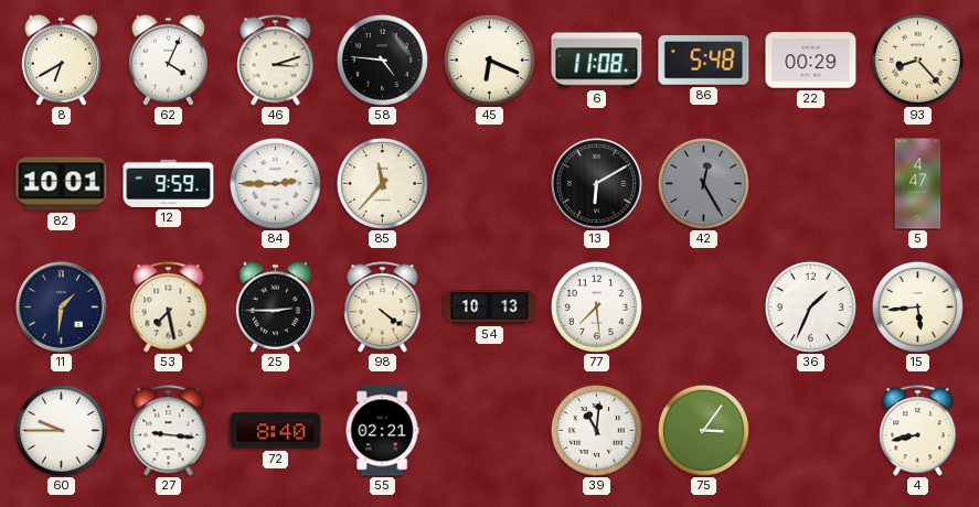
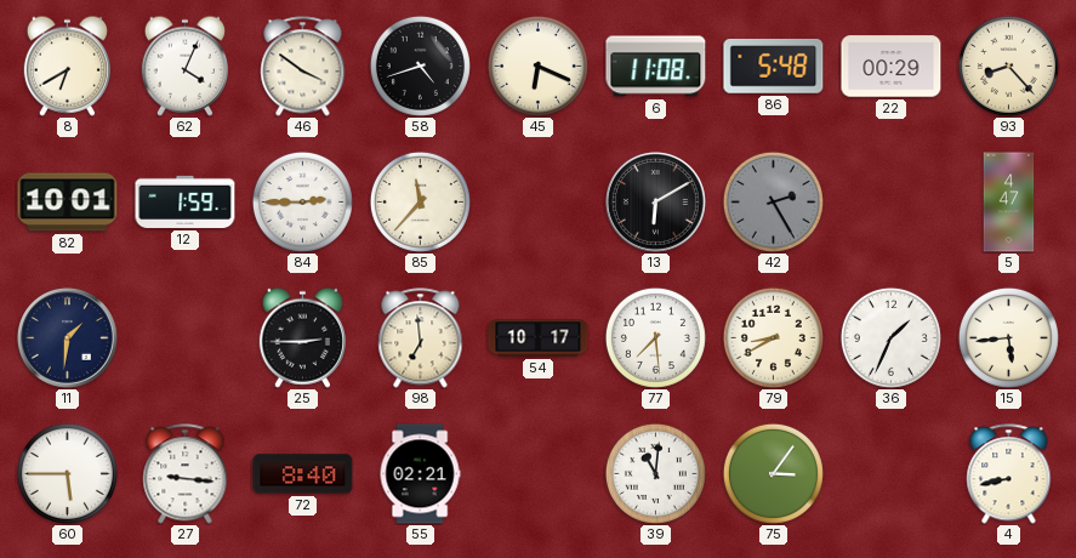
46: 3:12 -> 3:51 (303, 67)
58: 4:46 -> 4:42 (420, 66)
12: 9:59 -> 1:59 (186, 201)
42: 12:25 -> 2:25 (773, 201)
53: 7:28 -> none (169, 308)
98: 4:21 -> 6:59 (421, 338)
54: 10:13 -> 10:17 (539, 338)
79: none -> 8:40 (773, 337)
60: 9:45 -> 5:45 (67, 473)
